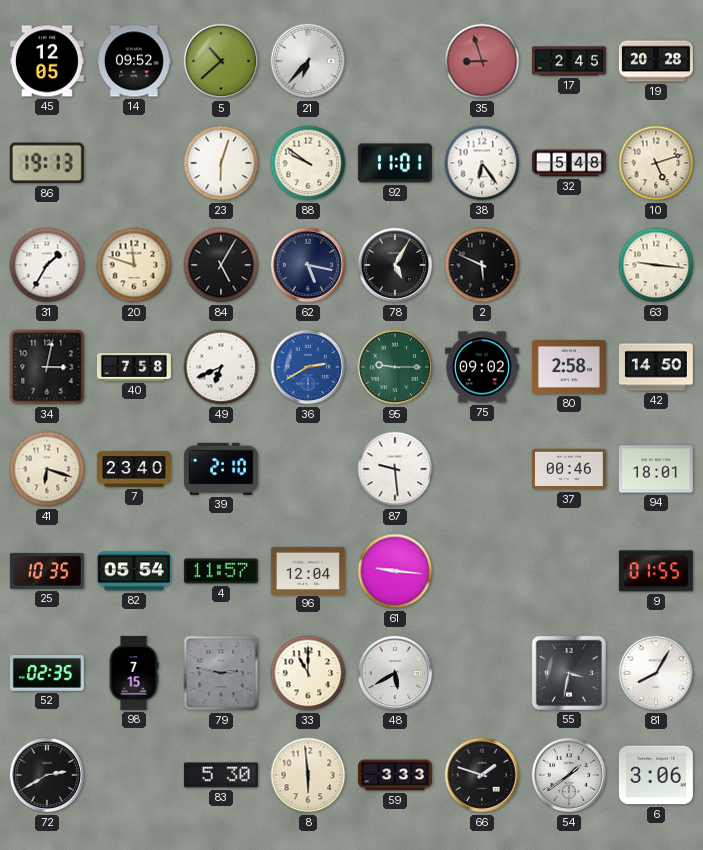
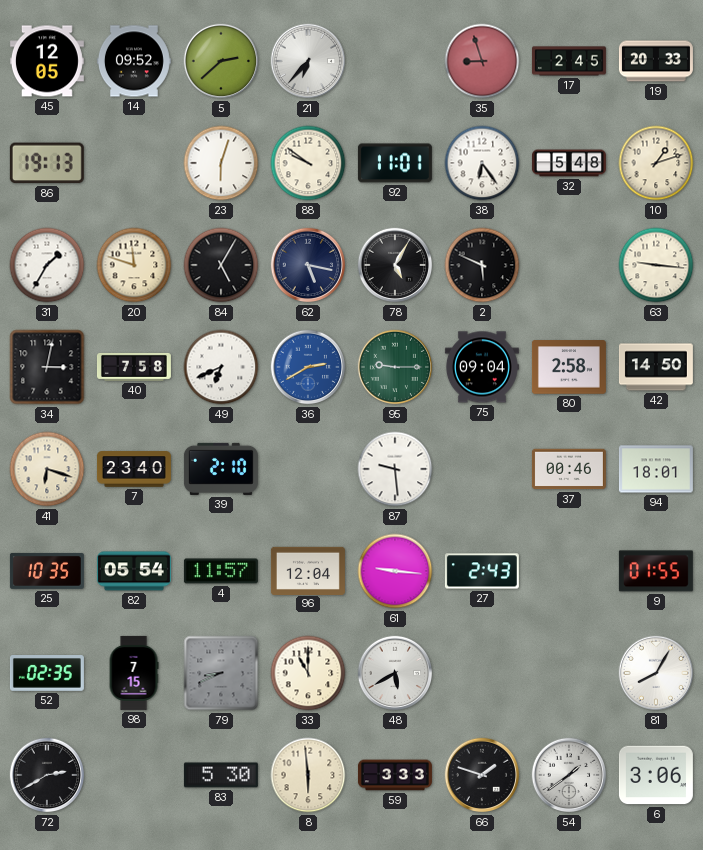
5: 10:38 -> 2:38 (221, 61)
19: 20:28 -> 20:33 (656, 61)
10: 5:12 -> 1:12 (656, 163)
75: 09:02 -> 09:04 (482, 367)
27: none -> 2:43 (482, 571)
79: 2:47 -> 8:41 (221, 673)
55: 3:32 -> none (569, 673)
